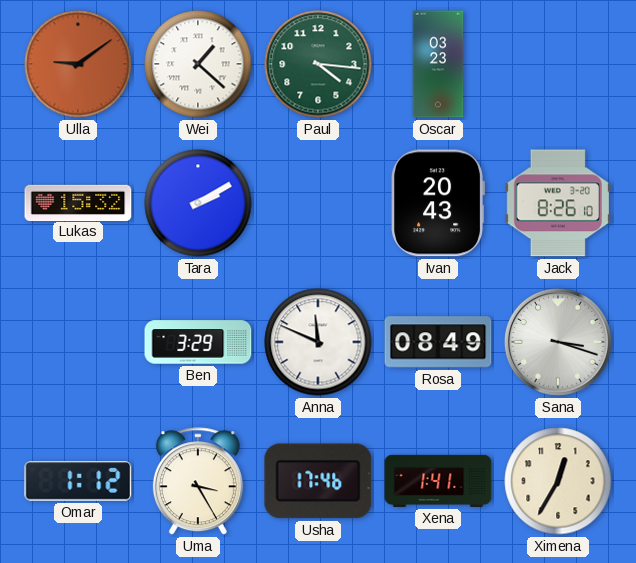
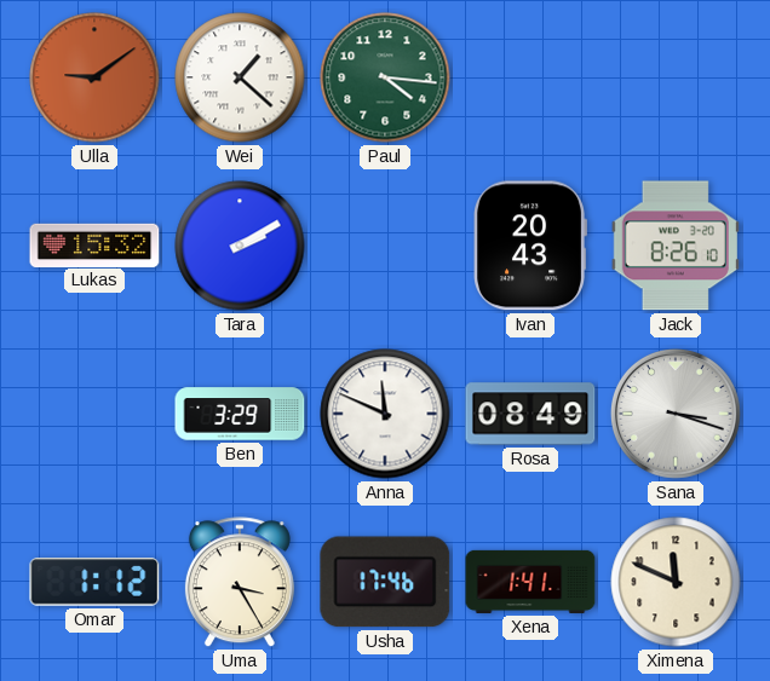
Oscar: 03:23 -> none (438, 64)
Ximena: 12:35 -> 11:49 (676, 582)
